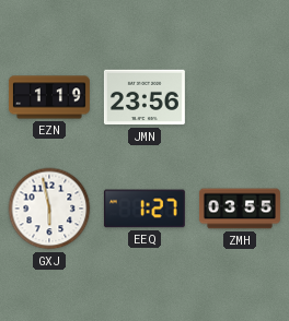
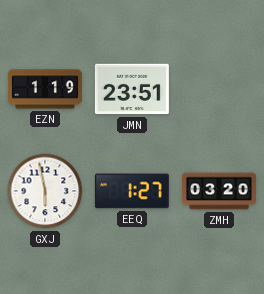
JMN: 23:56 -> 23:51 (132, 89)
ZMH: 03:55 -> 03:20 (219, 191)
